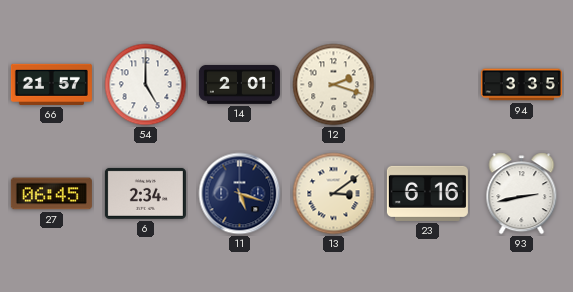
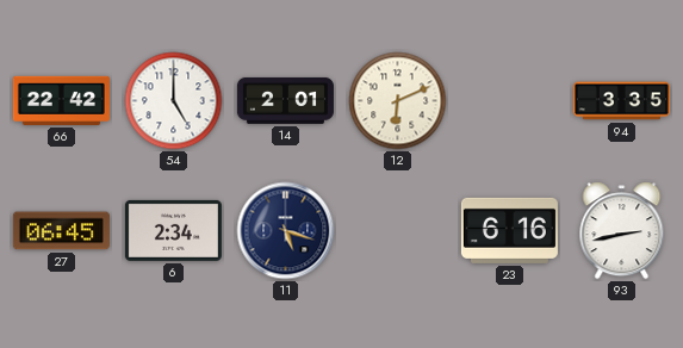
66: 21:57 -> 22:42 (61, 100)
12: 2:18 -> 6:11 (398, 101)
13: 3:09 -> none (334, 194)
